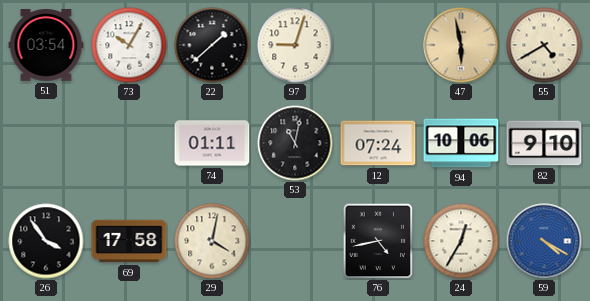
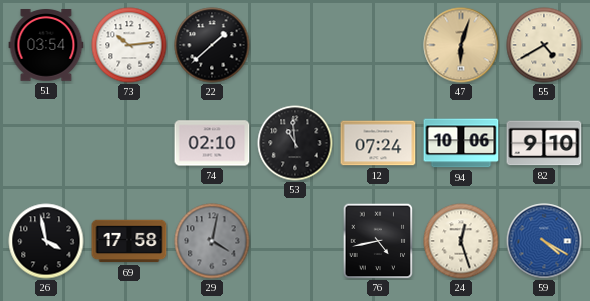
73: 10:05 -> 10:14 (129, 45)
97: 9:03 -> none (295, 45)
47: 5:58 -> 6:03 (461, 45)
74: 01:11 -> 02:10 (212, 143)
53: 11:02 -> 10:59 (295, 143)
26: 3:54 -> 3:58 (46, 241)
29 dial: cream -> grey (212, 241)
24: 12:35 -> 12:27 (461, 241)
